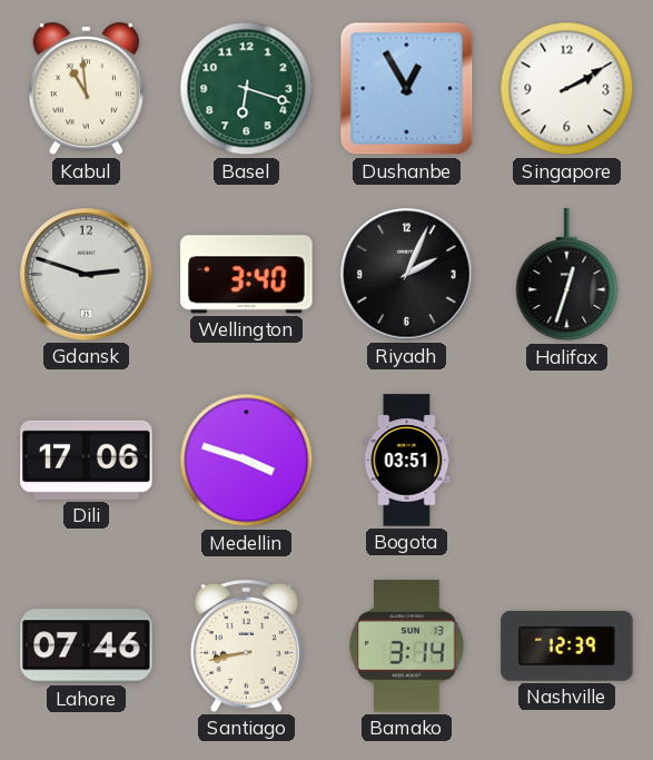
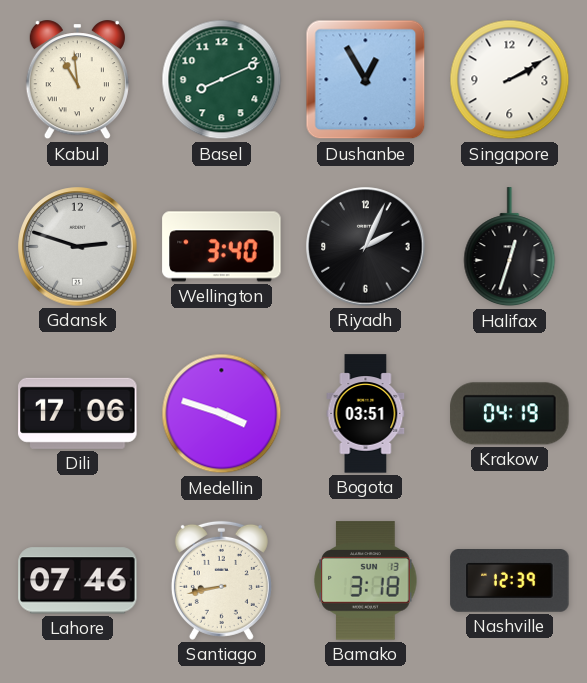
Basel: 6:18 -> 8:11 (222, 80)
Krakow: none -> 04:19 (510, 414)
Bamako: 3:14 -> 3:18 (366, 581)
